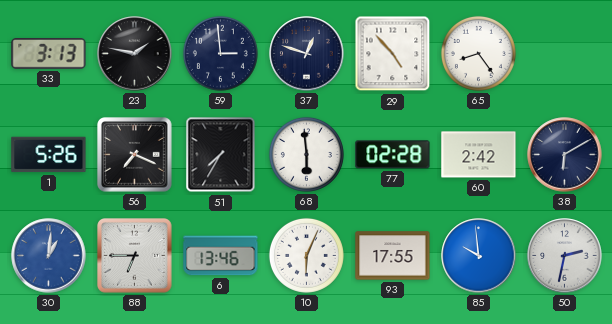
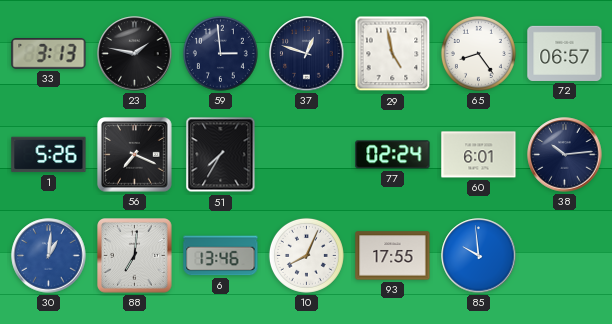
29: 4:53 -> 4:58 (393, 54)
72: none -> 06:57 (565, 53)
68: 5:59 -> none (306, 154)
77: 02:28 -> 02:24 (393, 155)
60: 2:42 -> 6:01 (479, 155)
38: 6:10 -> 10:14 (565, 155)
88: 6:45 -> 7:01 (135, 256)
10: 6:04 -> 8:04 (306, 255)
50: 2:32 -> none (565, 256)
